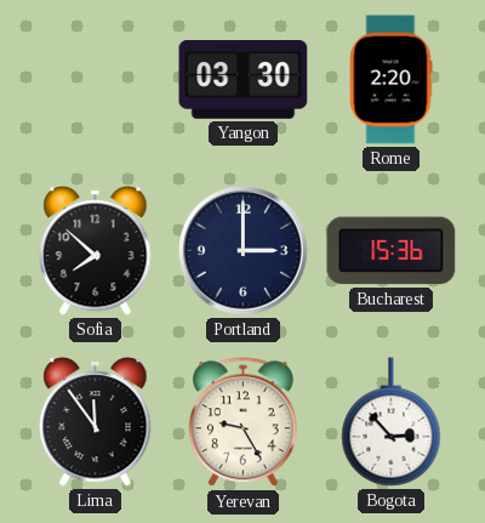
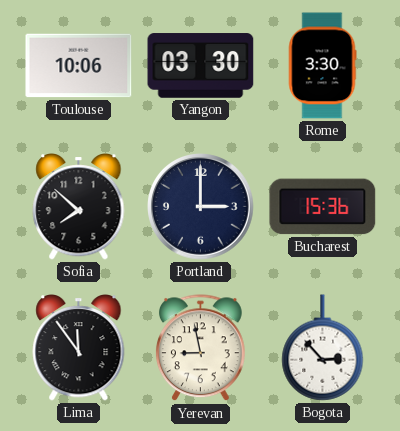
Toulouse: none -> 10:06 (79, 66)
Rome: 2:20 -> 3:30 (322, 66)
Yerevan: 9:25 -> 8:58 (200, 348)
